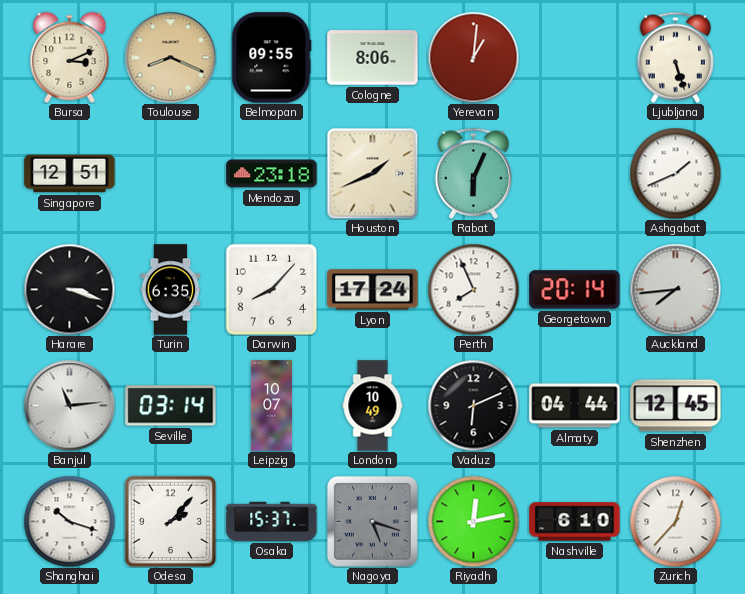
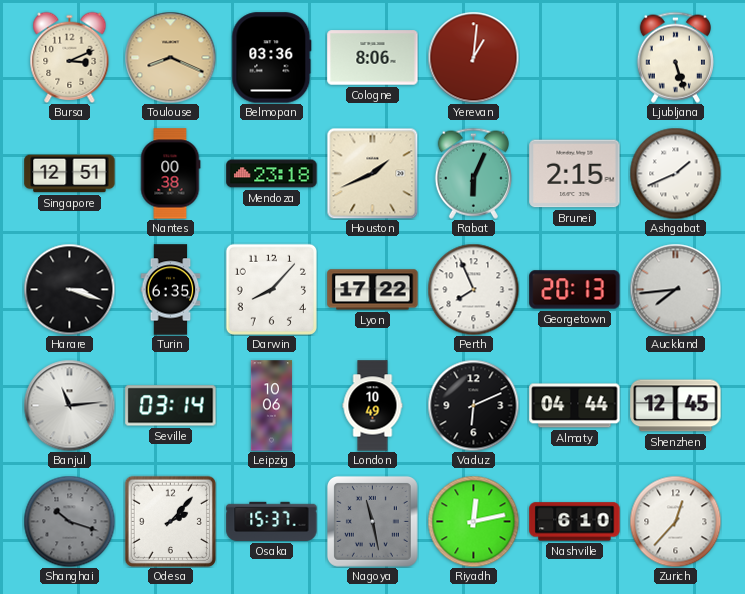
Belmopan: 09:55 -> 03:36 (272, 58)
Nantes: none -> 00:38 (170, 174)
Brunei: none -> 2:15 (575, 174)
Lyon: 17:24 -> 17:22 (373, 290)
Georgetown: 20:14 -> 20:13 (575, 290)
Leipzig: 10:07 -> 10:06 (272, 406)
Shanghai dial: white -> grey (69, 521)
Nagoya: 5:18 -> 11:28 (372, 521)
